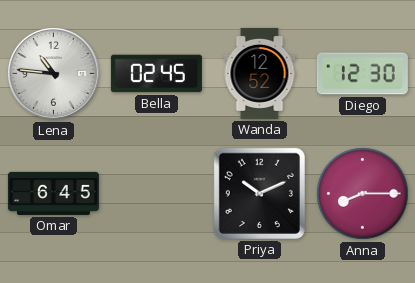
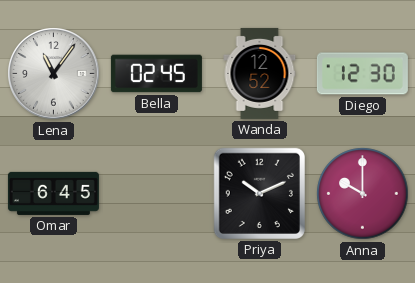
Lena: 10:46 -> 11:06 (54, 74)
Anna: 8:15 -> 10:00 (363, 194)
